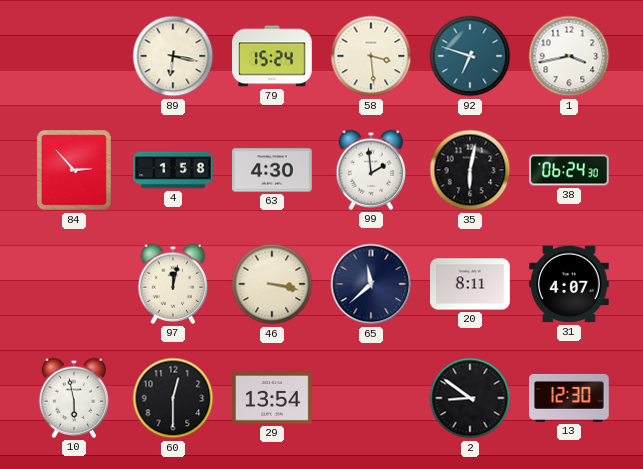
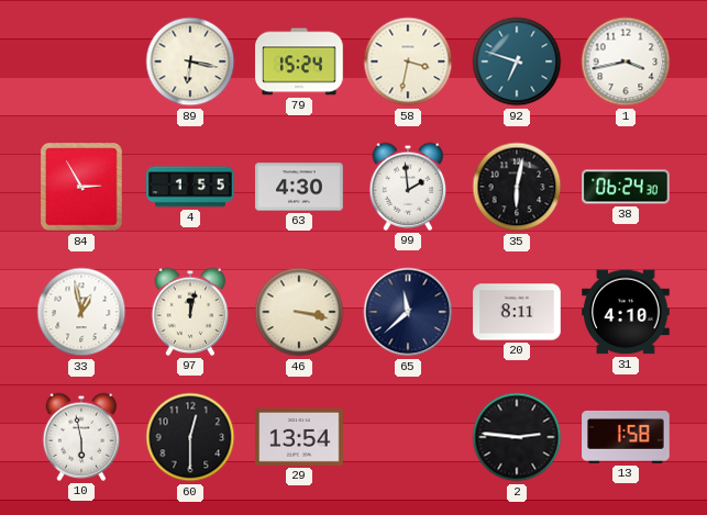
58: 3:29 -> 3:32 (408, 61)
84: 2:53 -> 2:55 (81, 187)
4: 1:58 -> 1:55 (190, 187)
33: none -> 12:58 (81, 312)
31: 4:07 -> 4:10 (626, 312)
2: 8:51 -> 2:46 (517, 437)
13: 12:30 -> 1:58 (626, 437)
